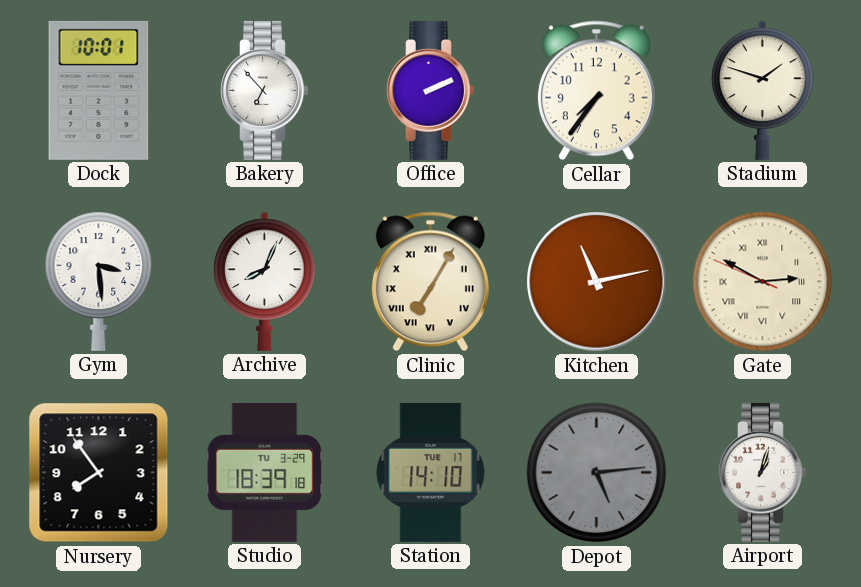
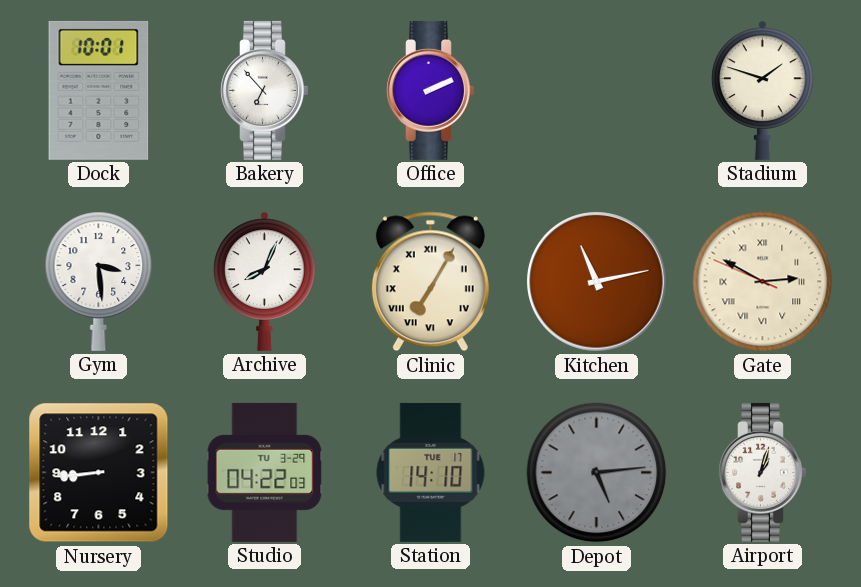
Cellar: 7:36 -> none (596, 91)
Nursery: 7:54 -> 8:44 (99, 473)
Studio: 18:39 -> 04:22 (265, 472)
